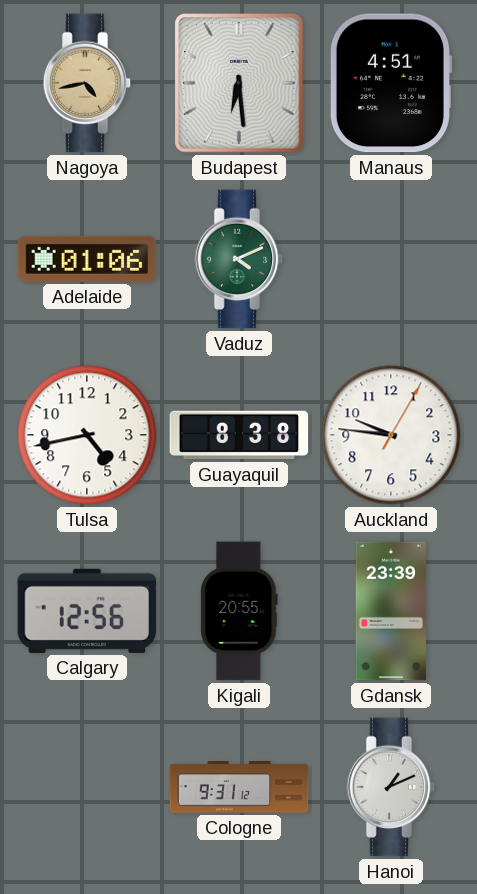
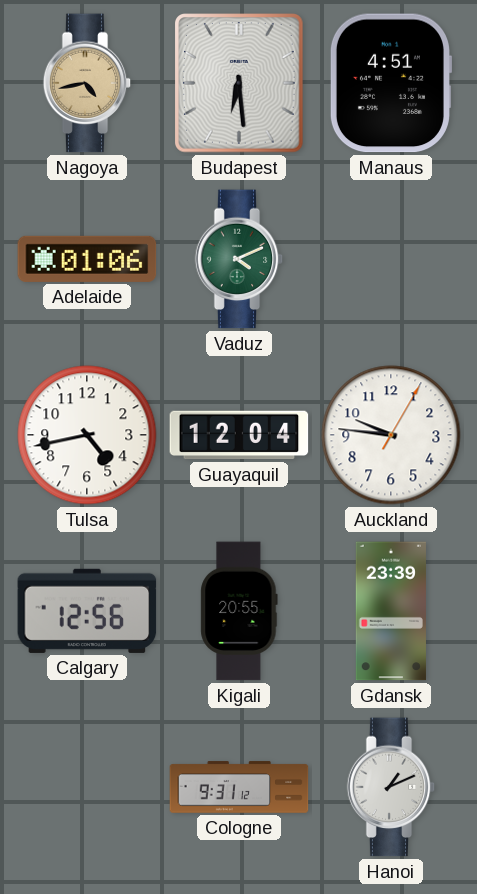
Guayaquil: 8:38 -> 12:04 (239, 435)
